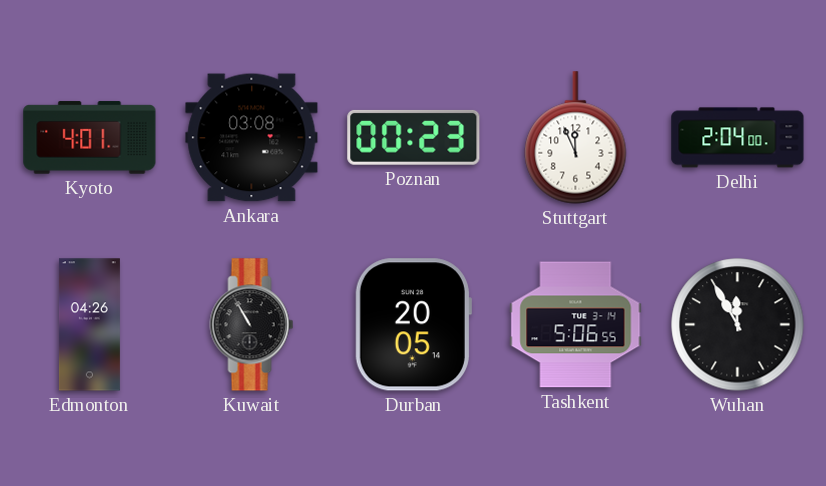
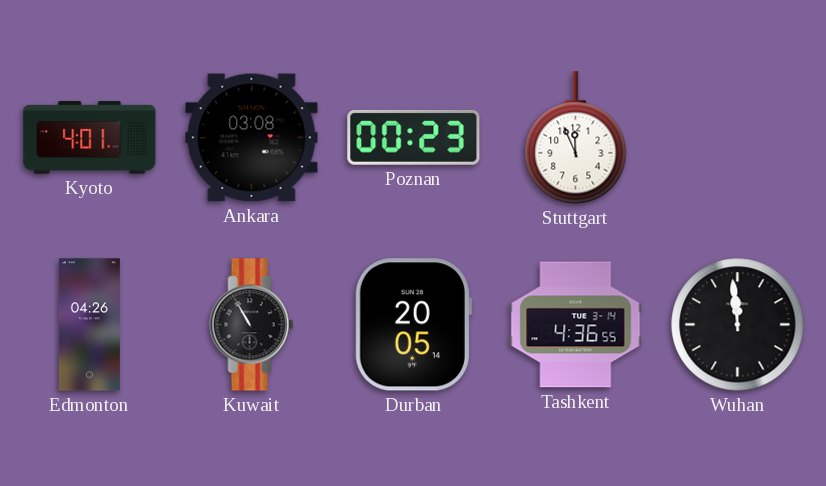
Delhi: 2:04 -> none (738, 138)
Tashkent: 5:06 -> 4:36 (576, 325)
Wuhan: 11:55 -> 11:59 (738, 325)
